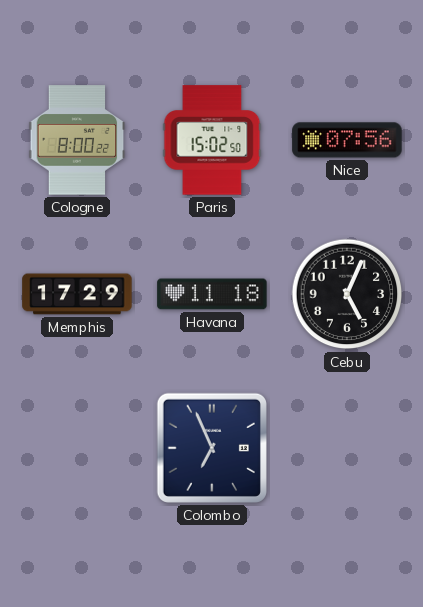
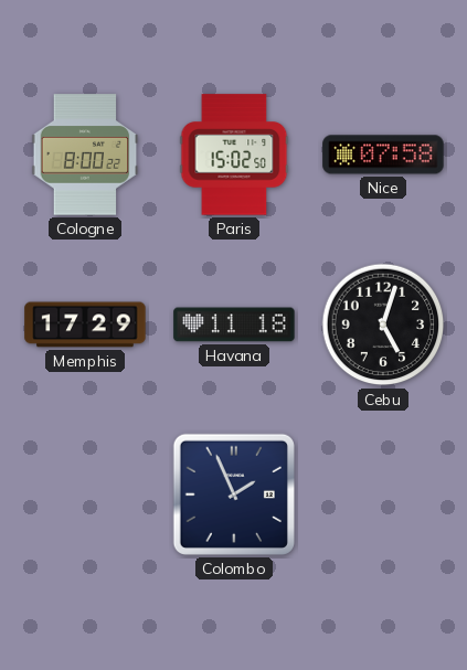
Nice: 07:56 -> 07:58 (383, 155)
Cebu: 5:04 -> 5:03 (383, 325)
Colombo: 6:56 -> 1:56 (234, 494)
